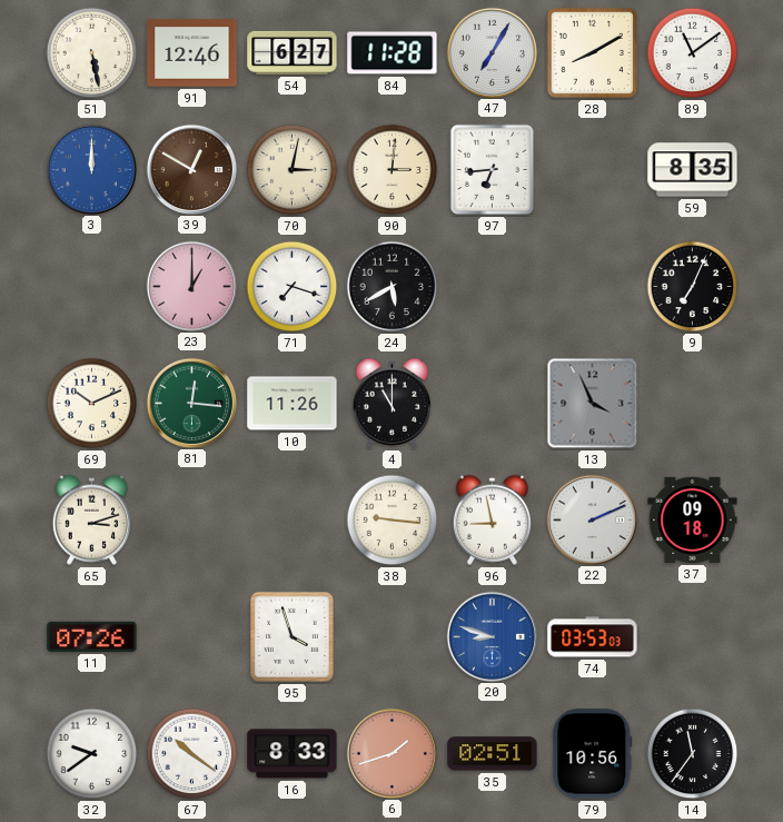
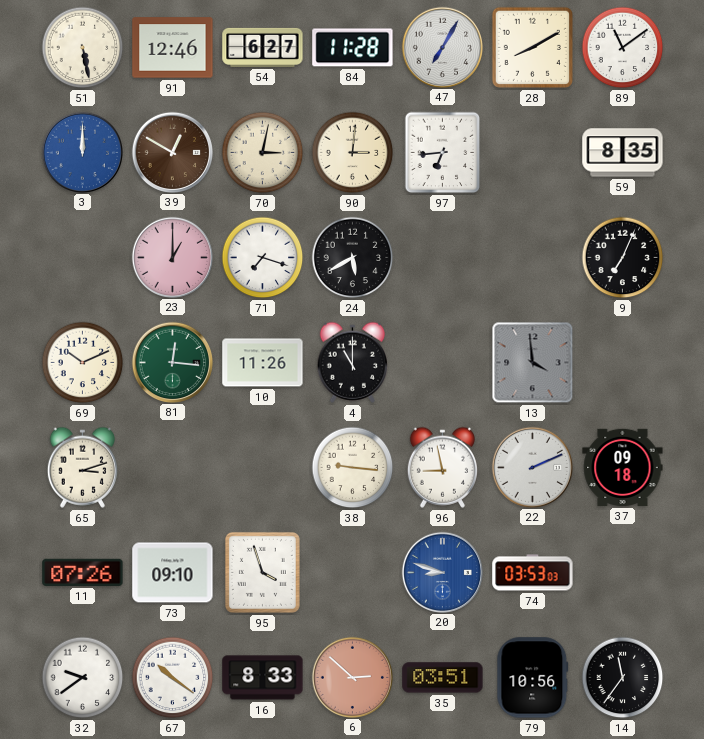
13: 3:56 -> 3:59 (533, 363)
73: none -> 09:10 (173, 573)
6: 1:42 -> 2:52 (352, 677)
35: 02:51 -> 03:51 (443, 678)
